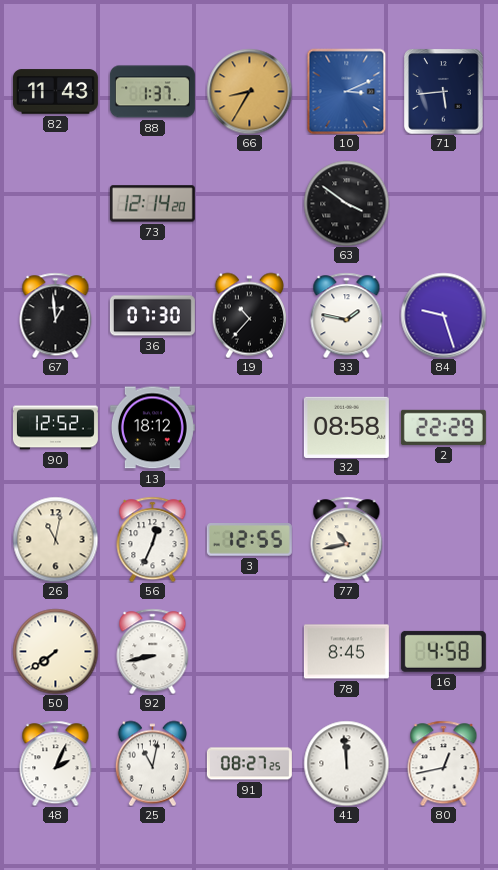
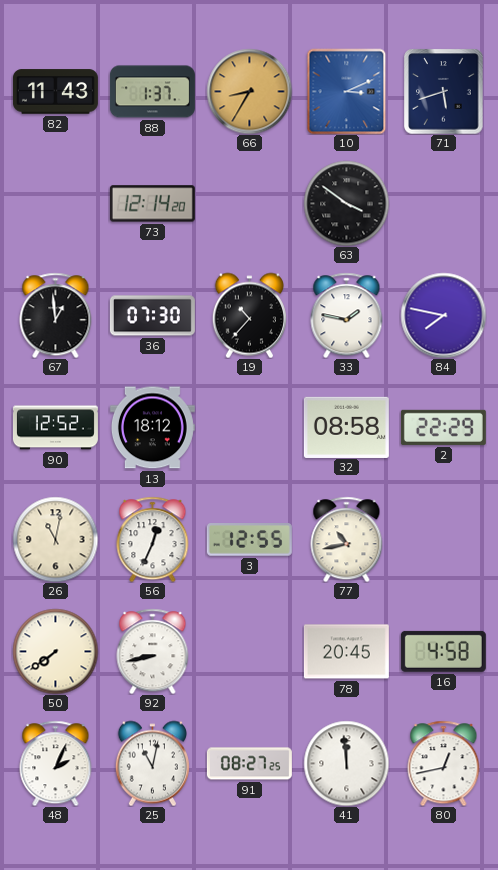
71: 5:44 -> 5:42 (444, 91)
84: 9:27 -> 7:47 (443, 315)
78: 8:45 -> 20:45 (346, 652)
